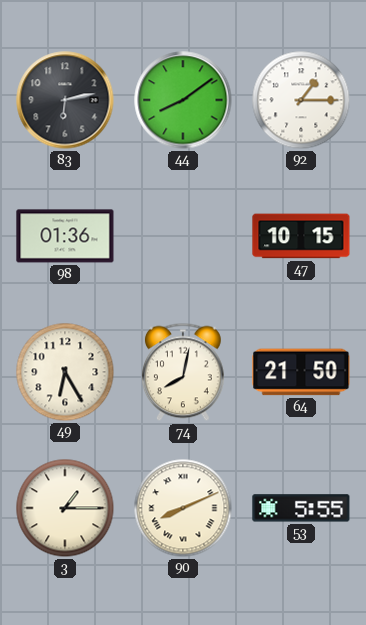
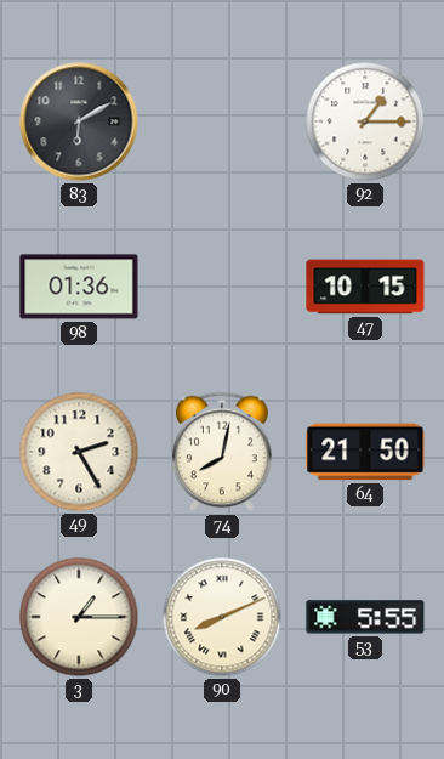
83: 6:13 -> 6:10 (79, 121)
44: 8:09 -> none (183, 100)
49: 6:25 -> 2:25 (79, 452)
